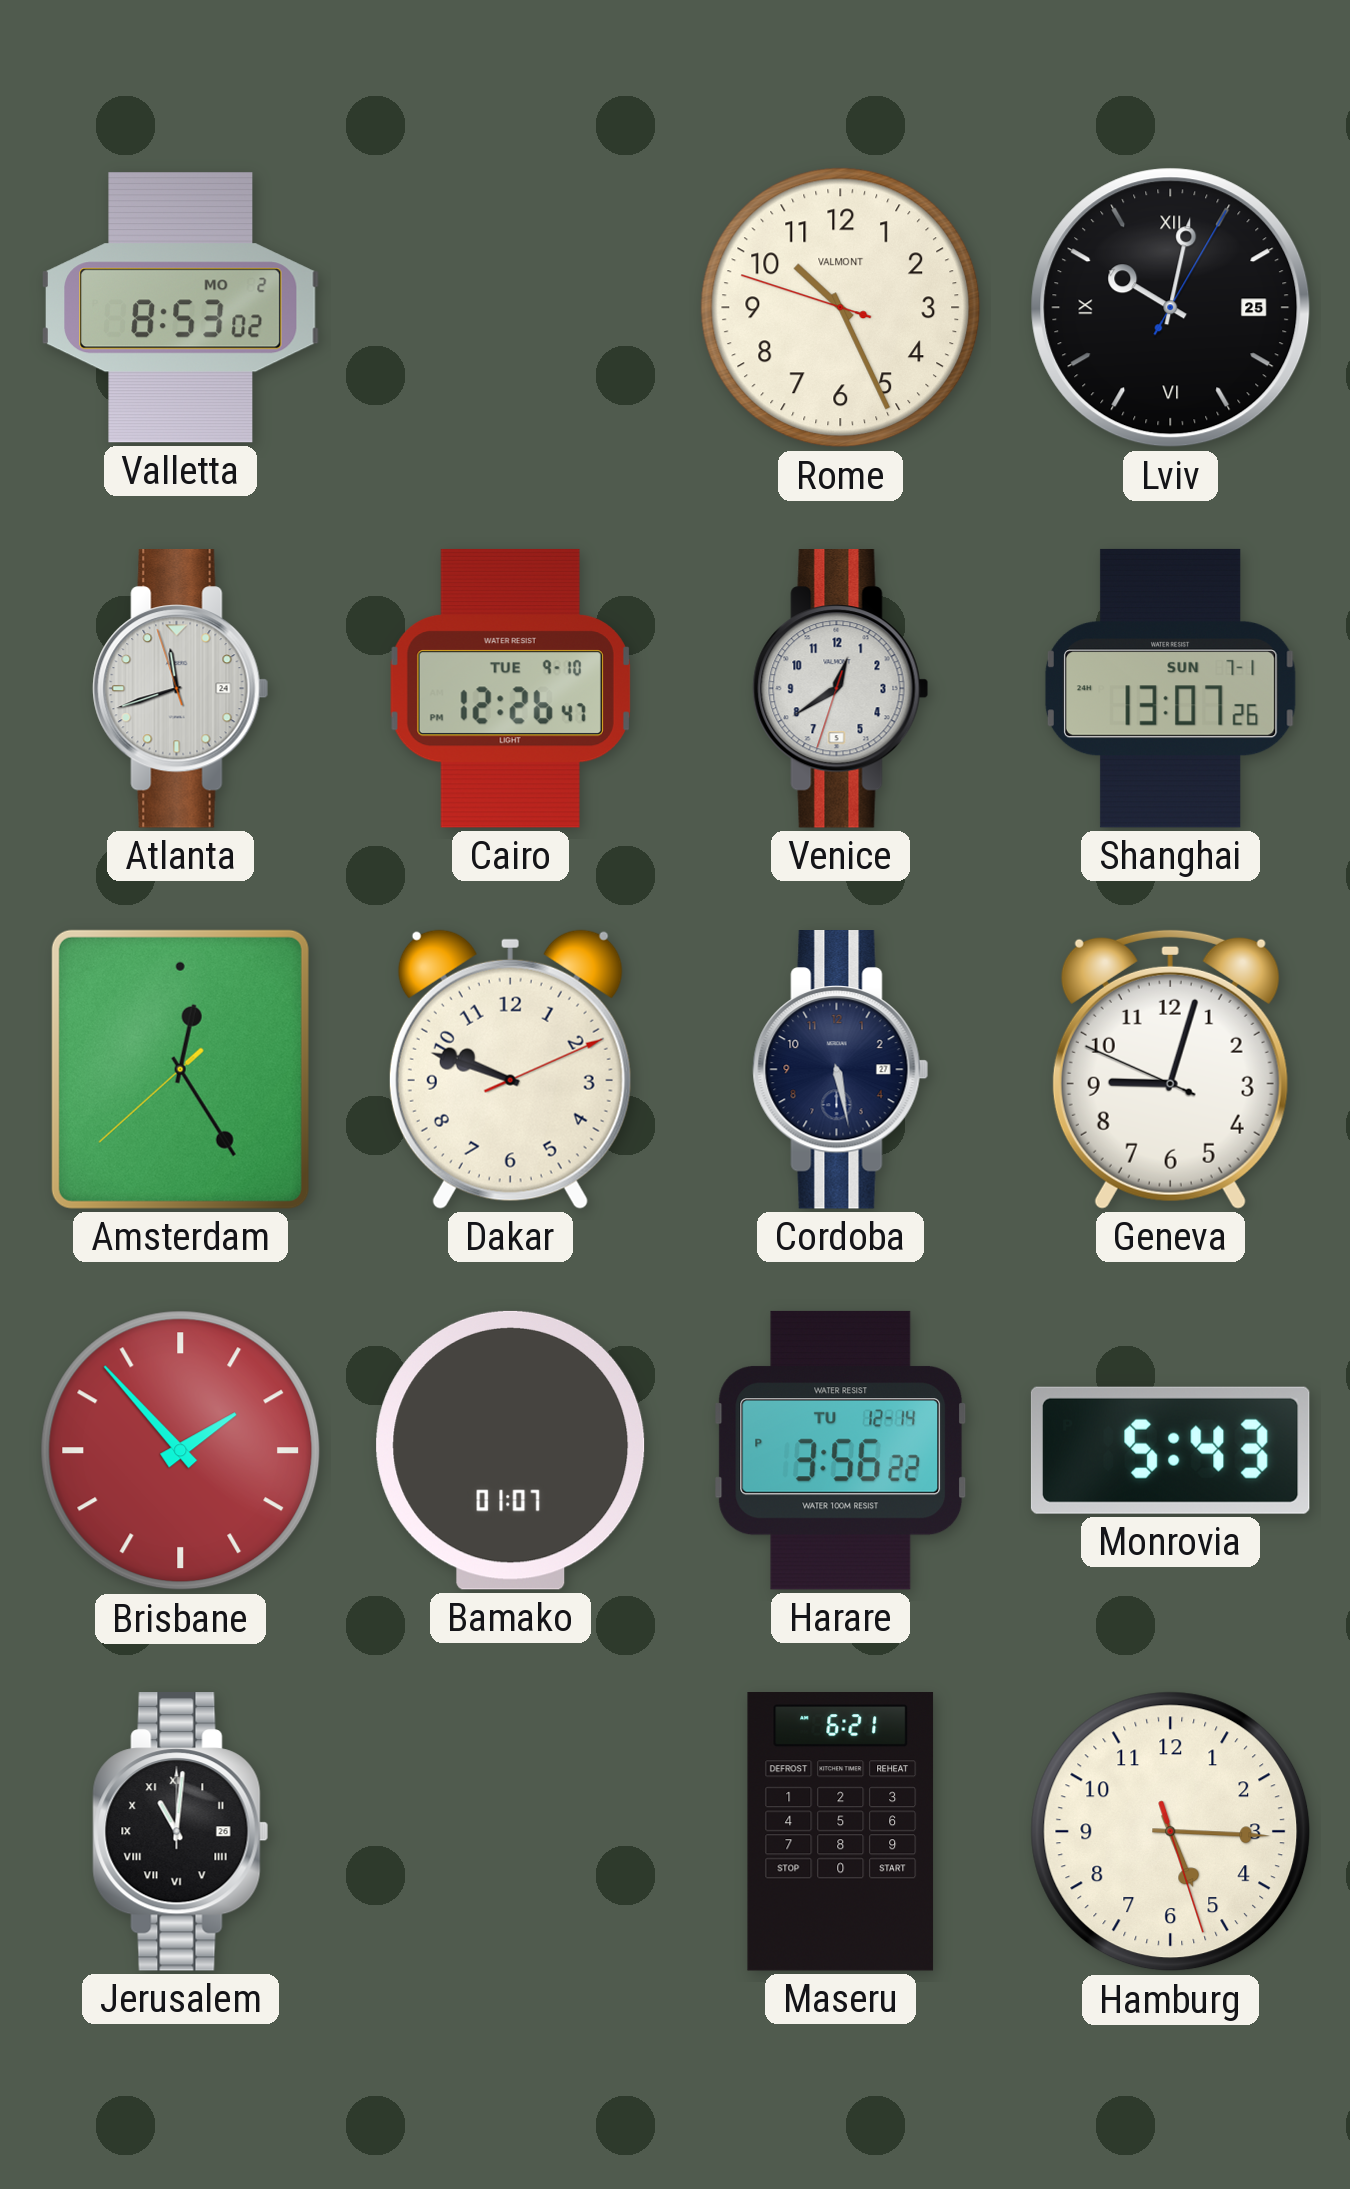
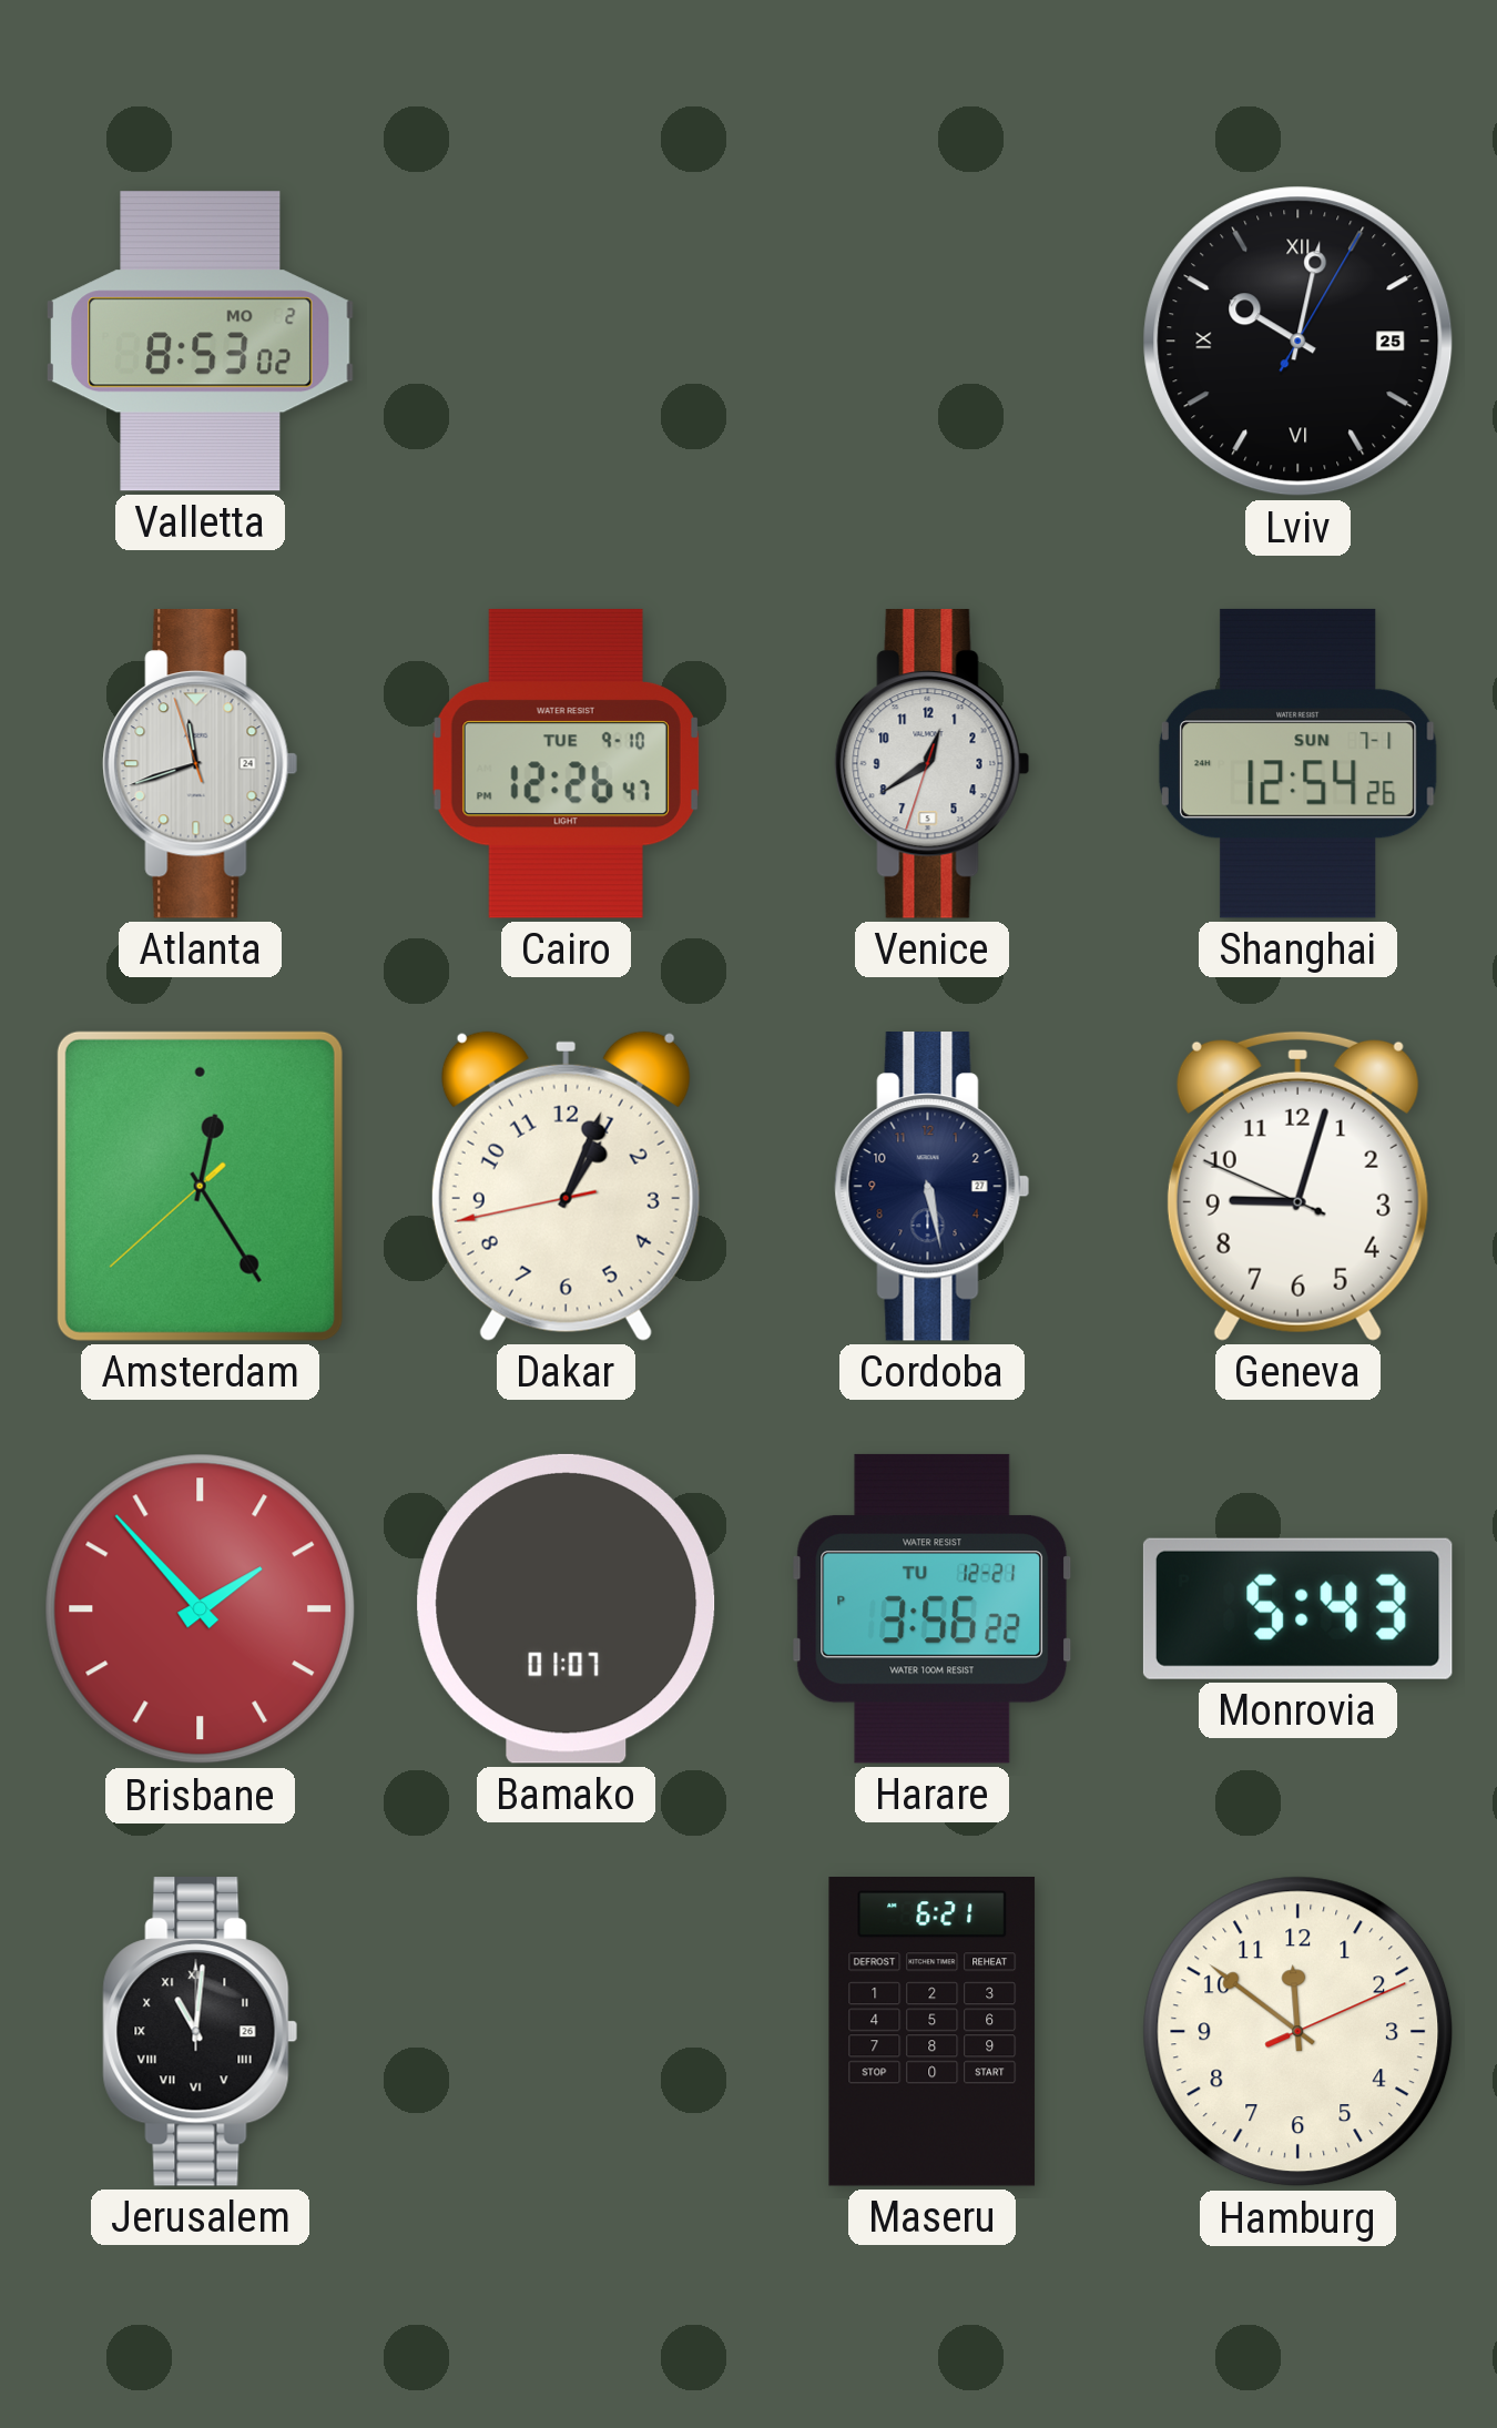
Rome: 10:25 -> none (841, 308)
Shanghai: 13:07 -> 12:54 (1297, 763)
Dakar: 9:48 -> 1:03 (566, 1186)
Harare date: TU 12-14 -> TU 12-21 (933, 1608)
Hamburg: 5:15 -> 11:51 (1299, 2032)
